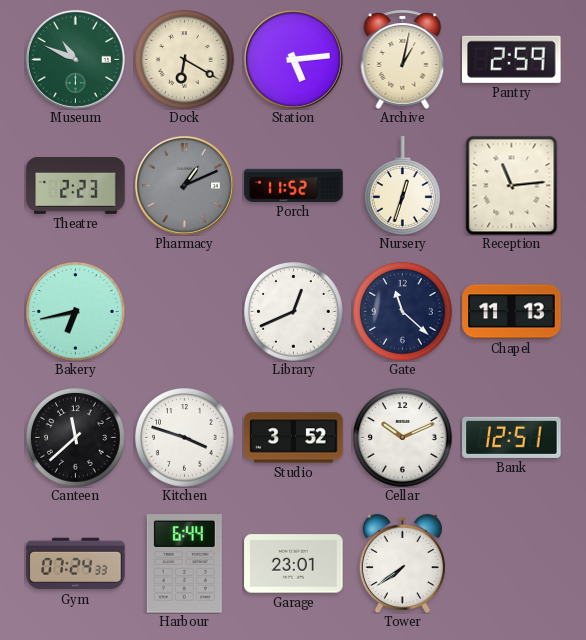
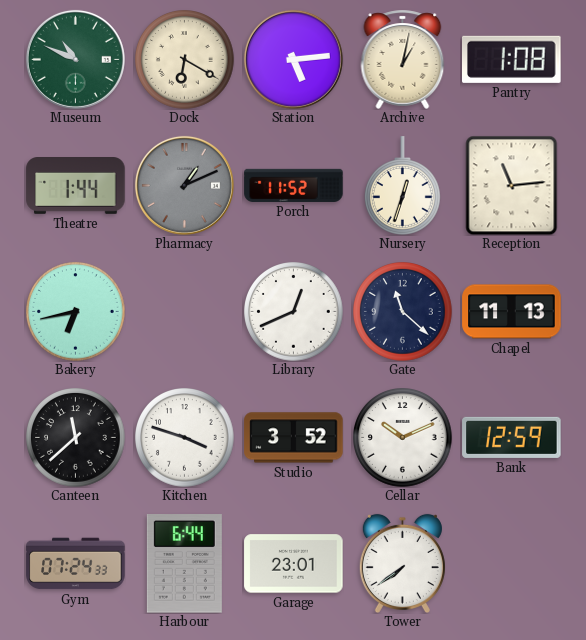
Pantry: 2:59 -> 1:08 (512, 59)
Theatre: 2:23 -> 1:44 (76, 186)
Bank: 12:51 -> 12:59 (512, 437)
